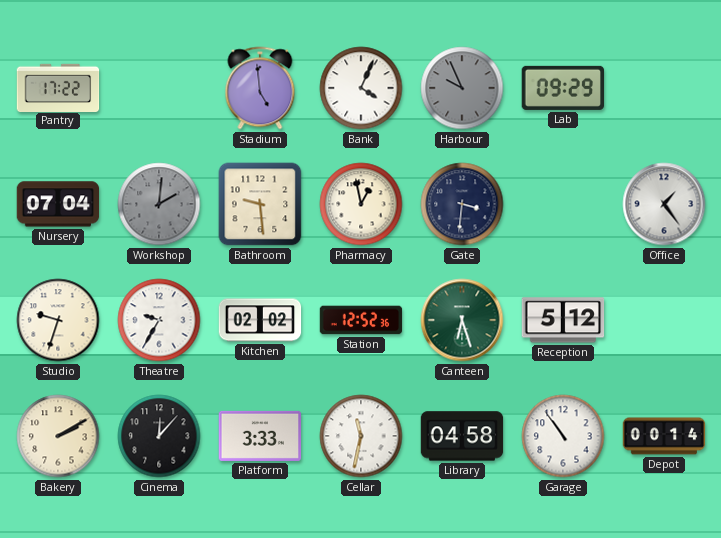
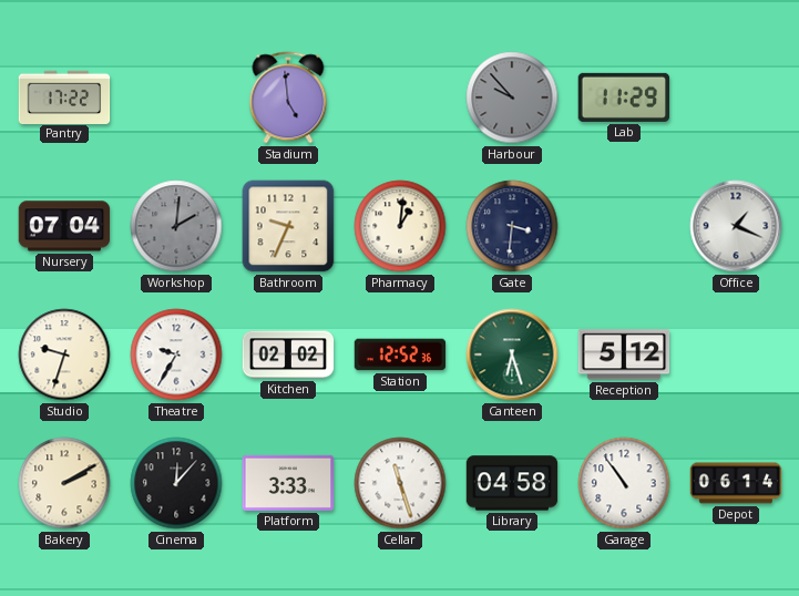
Bank: 4:04 -> none (361, 88)
Harbour: 9:56 -> 9:53 (512, 97)
Lab: 09:29 -> 11:29 (624, 97)
Bathroom: 9:29 -> 9:34 (288, 226)
Pharmacy: 12:58 -> 1:01 (400, 226)
Office: 1:24 -> 1:19 (736, 226)
Cellar: 11:32 -> 11:27 (400, 483)
Depot: 00:14 -> 06:14 (736, 483)
